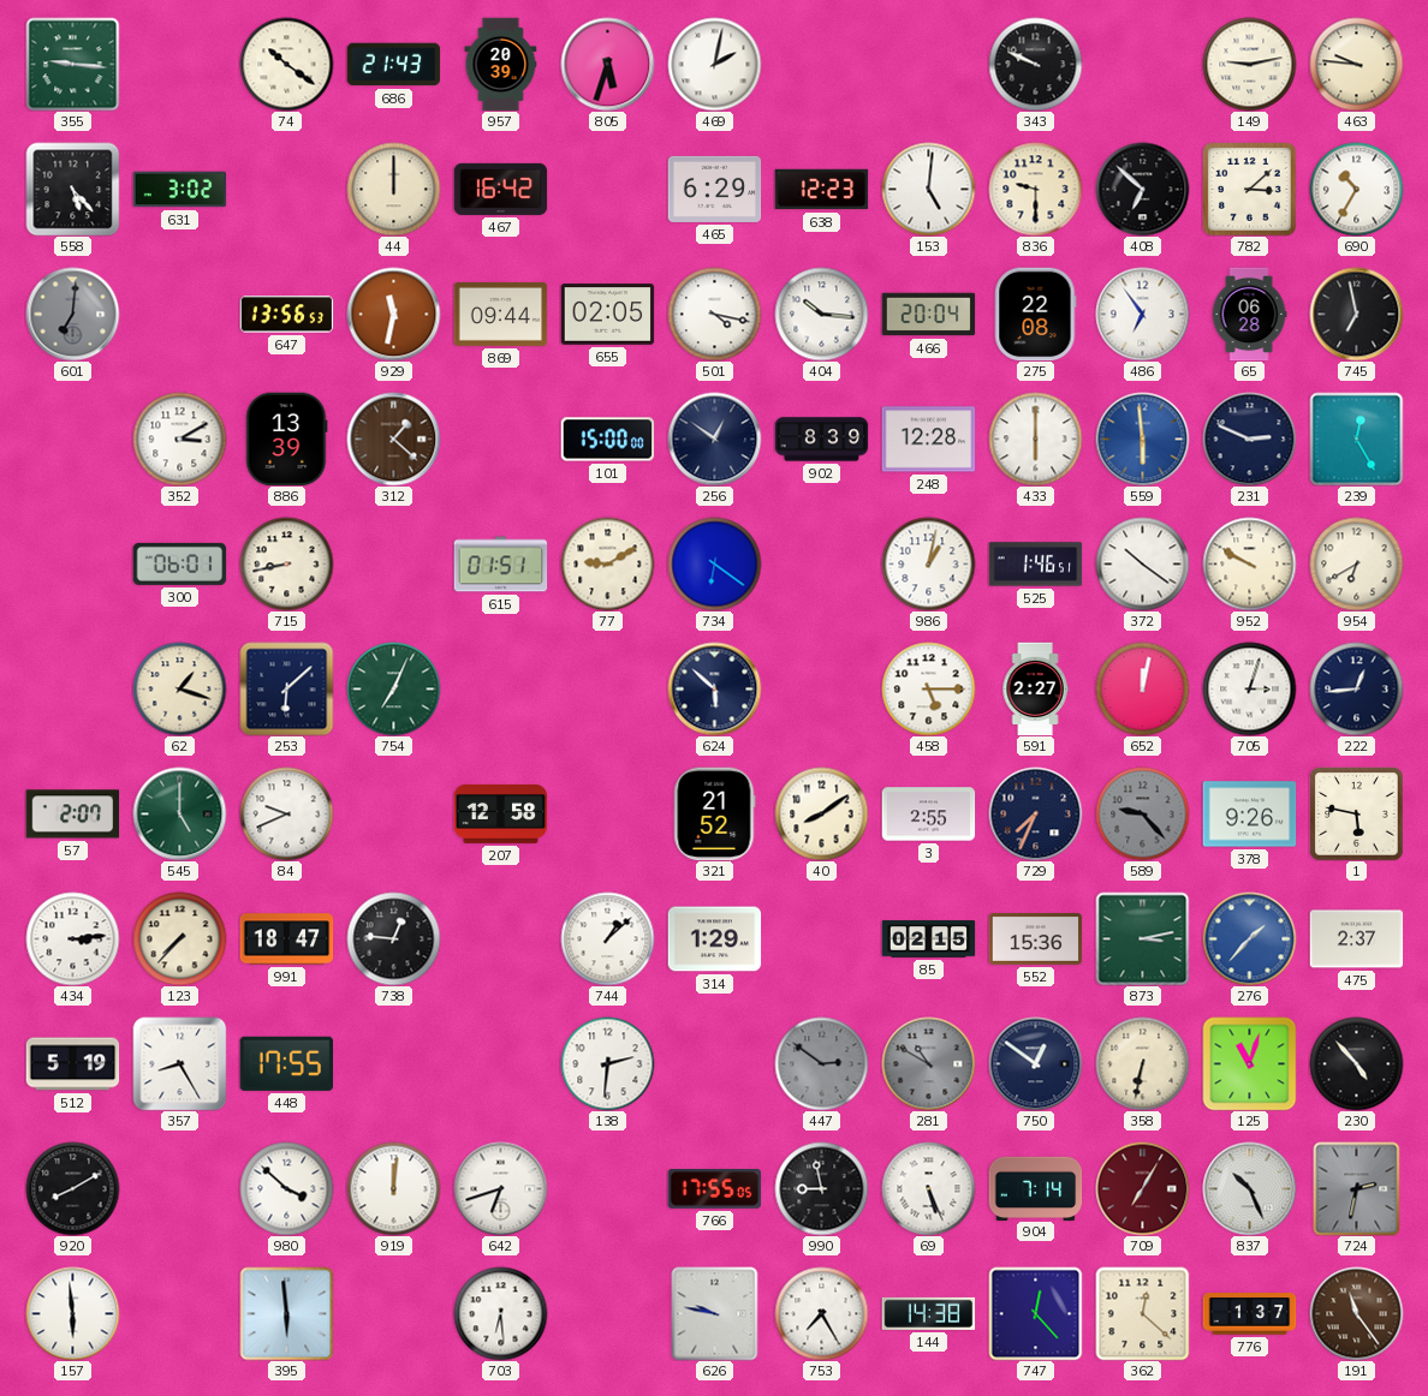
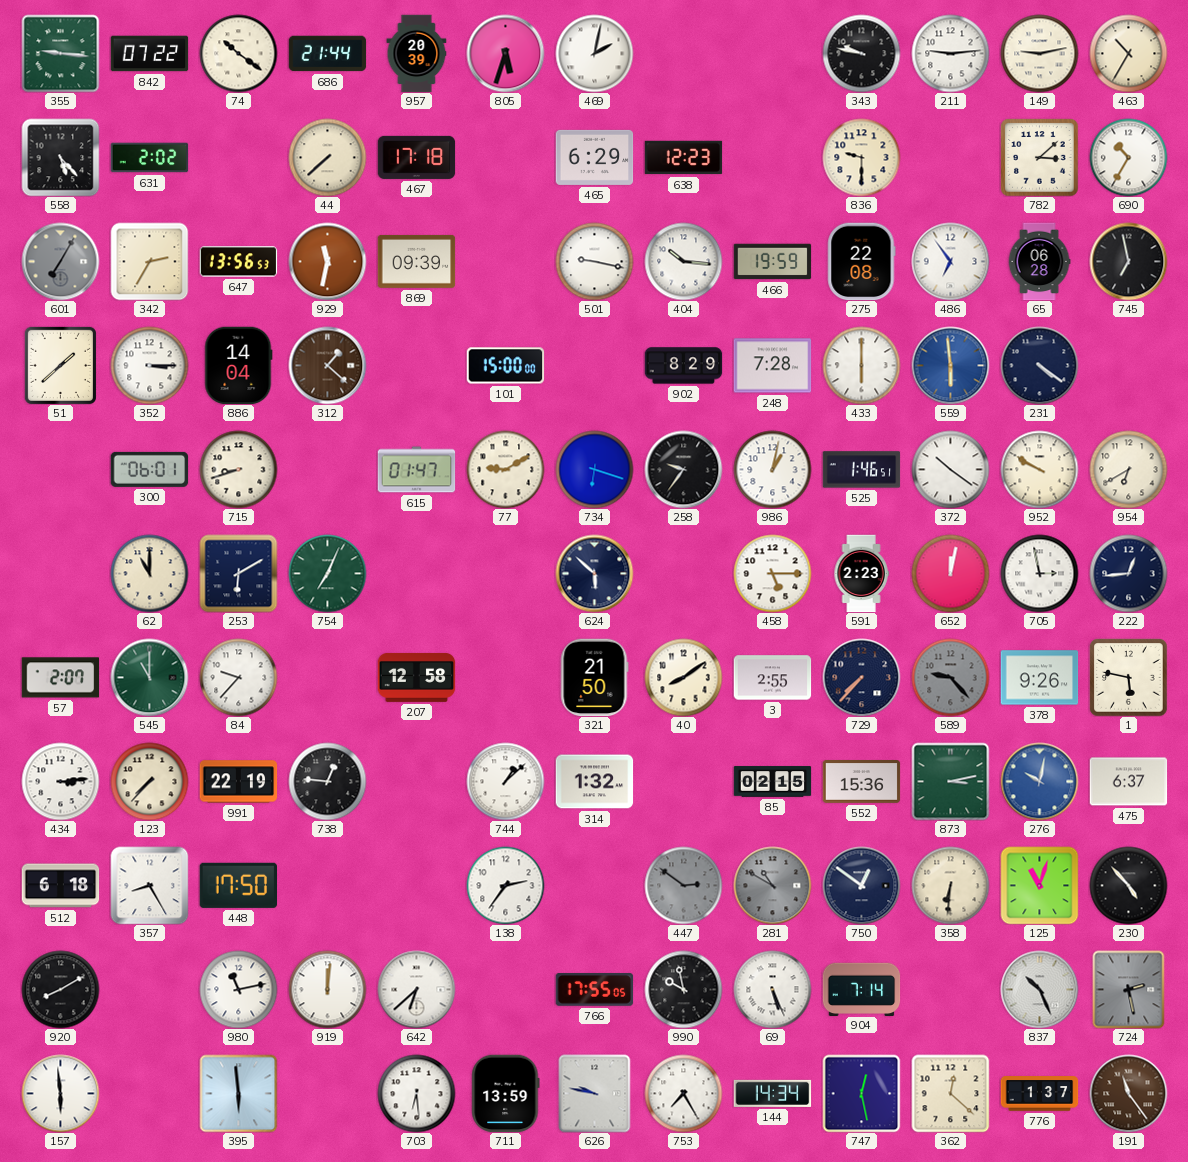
842: none -> 07:22 (149, 54)
686: 21:43 -> 21:44 (327, 54)
343: 9:49 -> 9:47 (861, 53)
211: none -> 9:14 (950, 53)
463: 9:46 -> 10:35 (1128, 53)
631: 3:02 -> 2:02 (149, 158)
44: 12:00 -> 7:38 (327, 157)
467: 16:42 -> 17:18 (416, 157)
153: 5:01 -> none (928, 189)
408: 6:52 -> none (1142, 189)
601: 7:01 -> 7:05 (60, 261)
342: none -> 2:35 (149, 261)
869: 09:44 -> 09:39 (416, 261)
655: 02:05 -> none (607, 315)
501: 4:17 -> 9:17 (594, 261)
466: 20:04 -> 19:59 (772, 262)
51: none -> 1:38 (60, 365)
352: 3:10 -> 3:15 (149, 365)
886: 13:39 -> 14:04 (238, 365)
256: 12:51 -> none (714, 439)
902: 8:39 -> 8:29 (683, 366)
248: 12:28 -> 7:28 (772, 366)
231: 2:49 -> 4:21 (1039, 365)
239: 12:25 -> none (1356, 439)
715: 8:43 -> 8:42 (238, 469)
615: 01:51 -> 01:47 (416, 470)
734: 6:21 -> 6:18 (594, 469)
258: none -> 9:36 (683, 469)
62: 1:18 -> 11:00 (149, 573)
253: 6:08 -> 6:10 (238, 573)
591: 2:27 -> 2:23 (861, 573)
705: 3:03 -> 2:58 (1039, 573)
545: 5:00 -> 11:00 (149, 677)
84: 9:41 -> 9:37 (238, 677)
321: 21:52 -> 21:50 (594, 677)
729: 7:34 -> 7:37 (861, 677)
991: 18:47 -> 22:19 (238, 782)
314: 1:29 -> 1:32 (594, 782)
276: 1:37 -> 10:02 (1039, 781)
475: 2:37 -> 6:37 (1128, 782)
512: 5:19 -> 6:18 (60, 886)
448: 17:55 -> 17:50 (238, 885)
138: 2:31 -> 2:36 (505, 885)
358: 6:32 -> 6:31 (950, 885)
980: 3:52 -> 11:13 (238, 989)
642: 6:42 -> 6:38 (416, 989)
990: 8:58 -> 9:58 (683, 989)
709: 7:05 -> none (1142, 1188)
724: 2:32 -> 2:28 (1129, 989)
711: none -> 13:59 (506, 1093)
144: 14:38 -> 14:34 (772, 1093)
747: 12:23 -> 12:28 (861, 1093)
